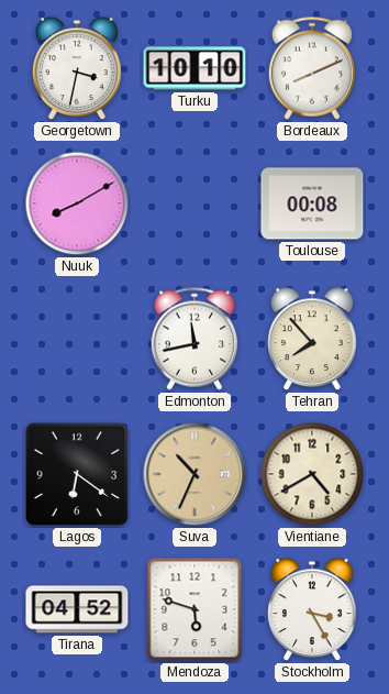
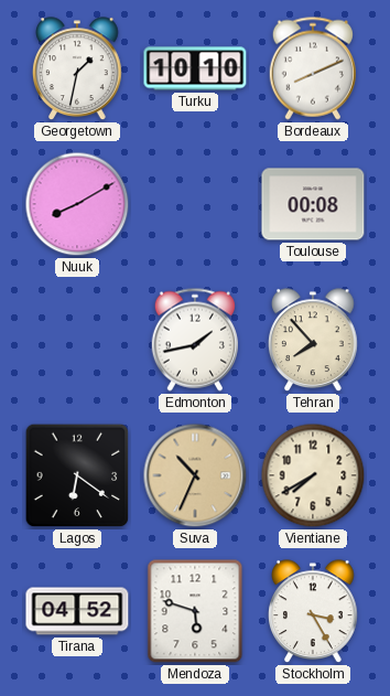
Georgetown: 3:32 -> 1:32 (78, 69)
Edmonton: 11:43 -> 1:43 (195, 340)
Vientiane: 4:40 -> 7:40 (313, 475)
